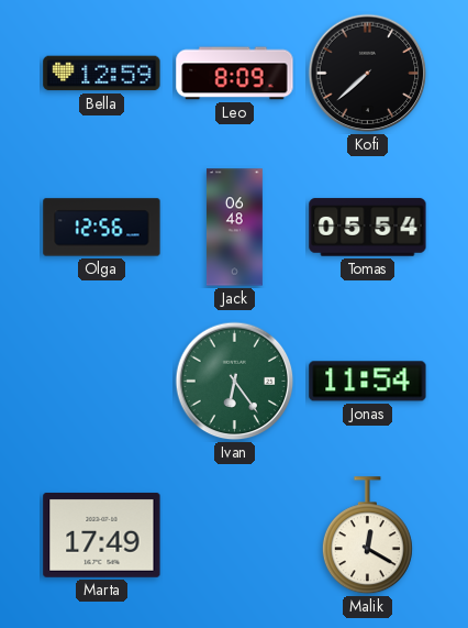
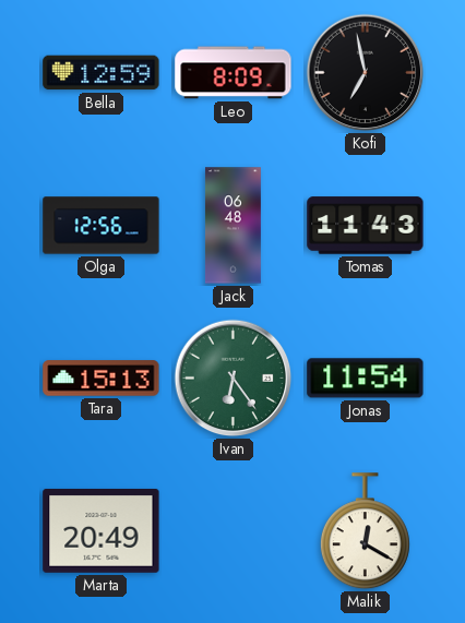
Kofi: 7:38 -> 6:58 (366, 73)
Tomas: 05:54 -> 11:43 (366, 226)
Tara: none -> 15:13 (102, 379)
Marta: 17:49 -> 20:49 (102, 530)
